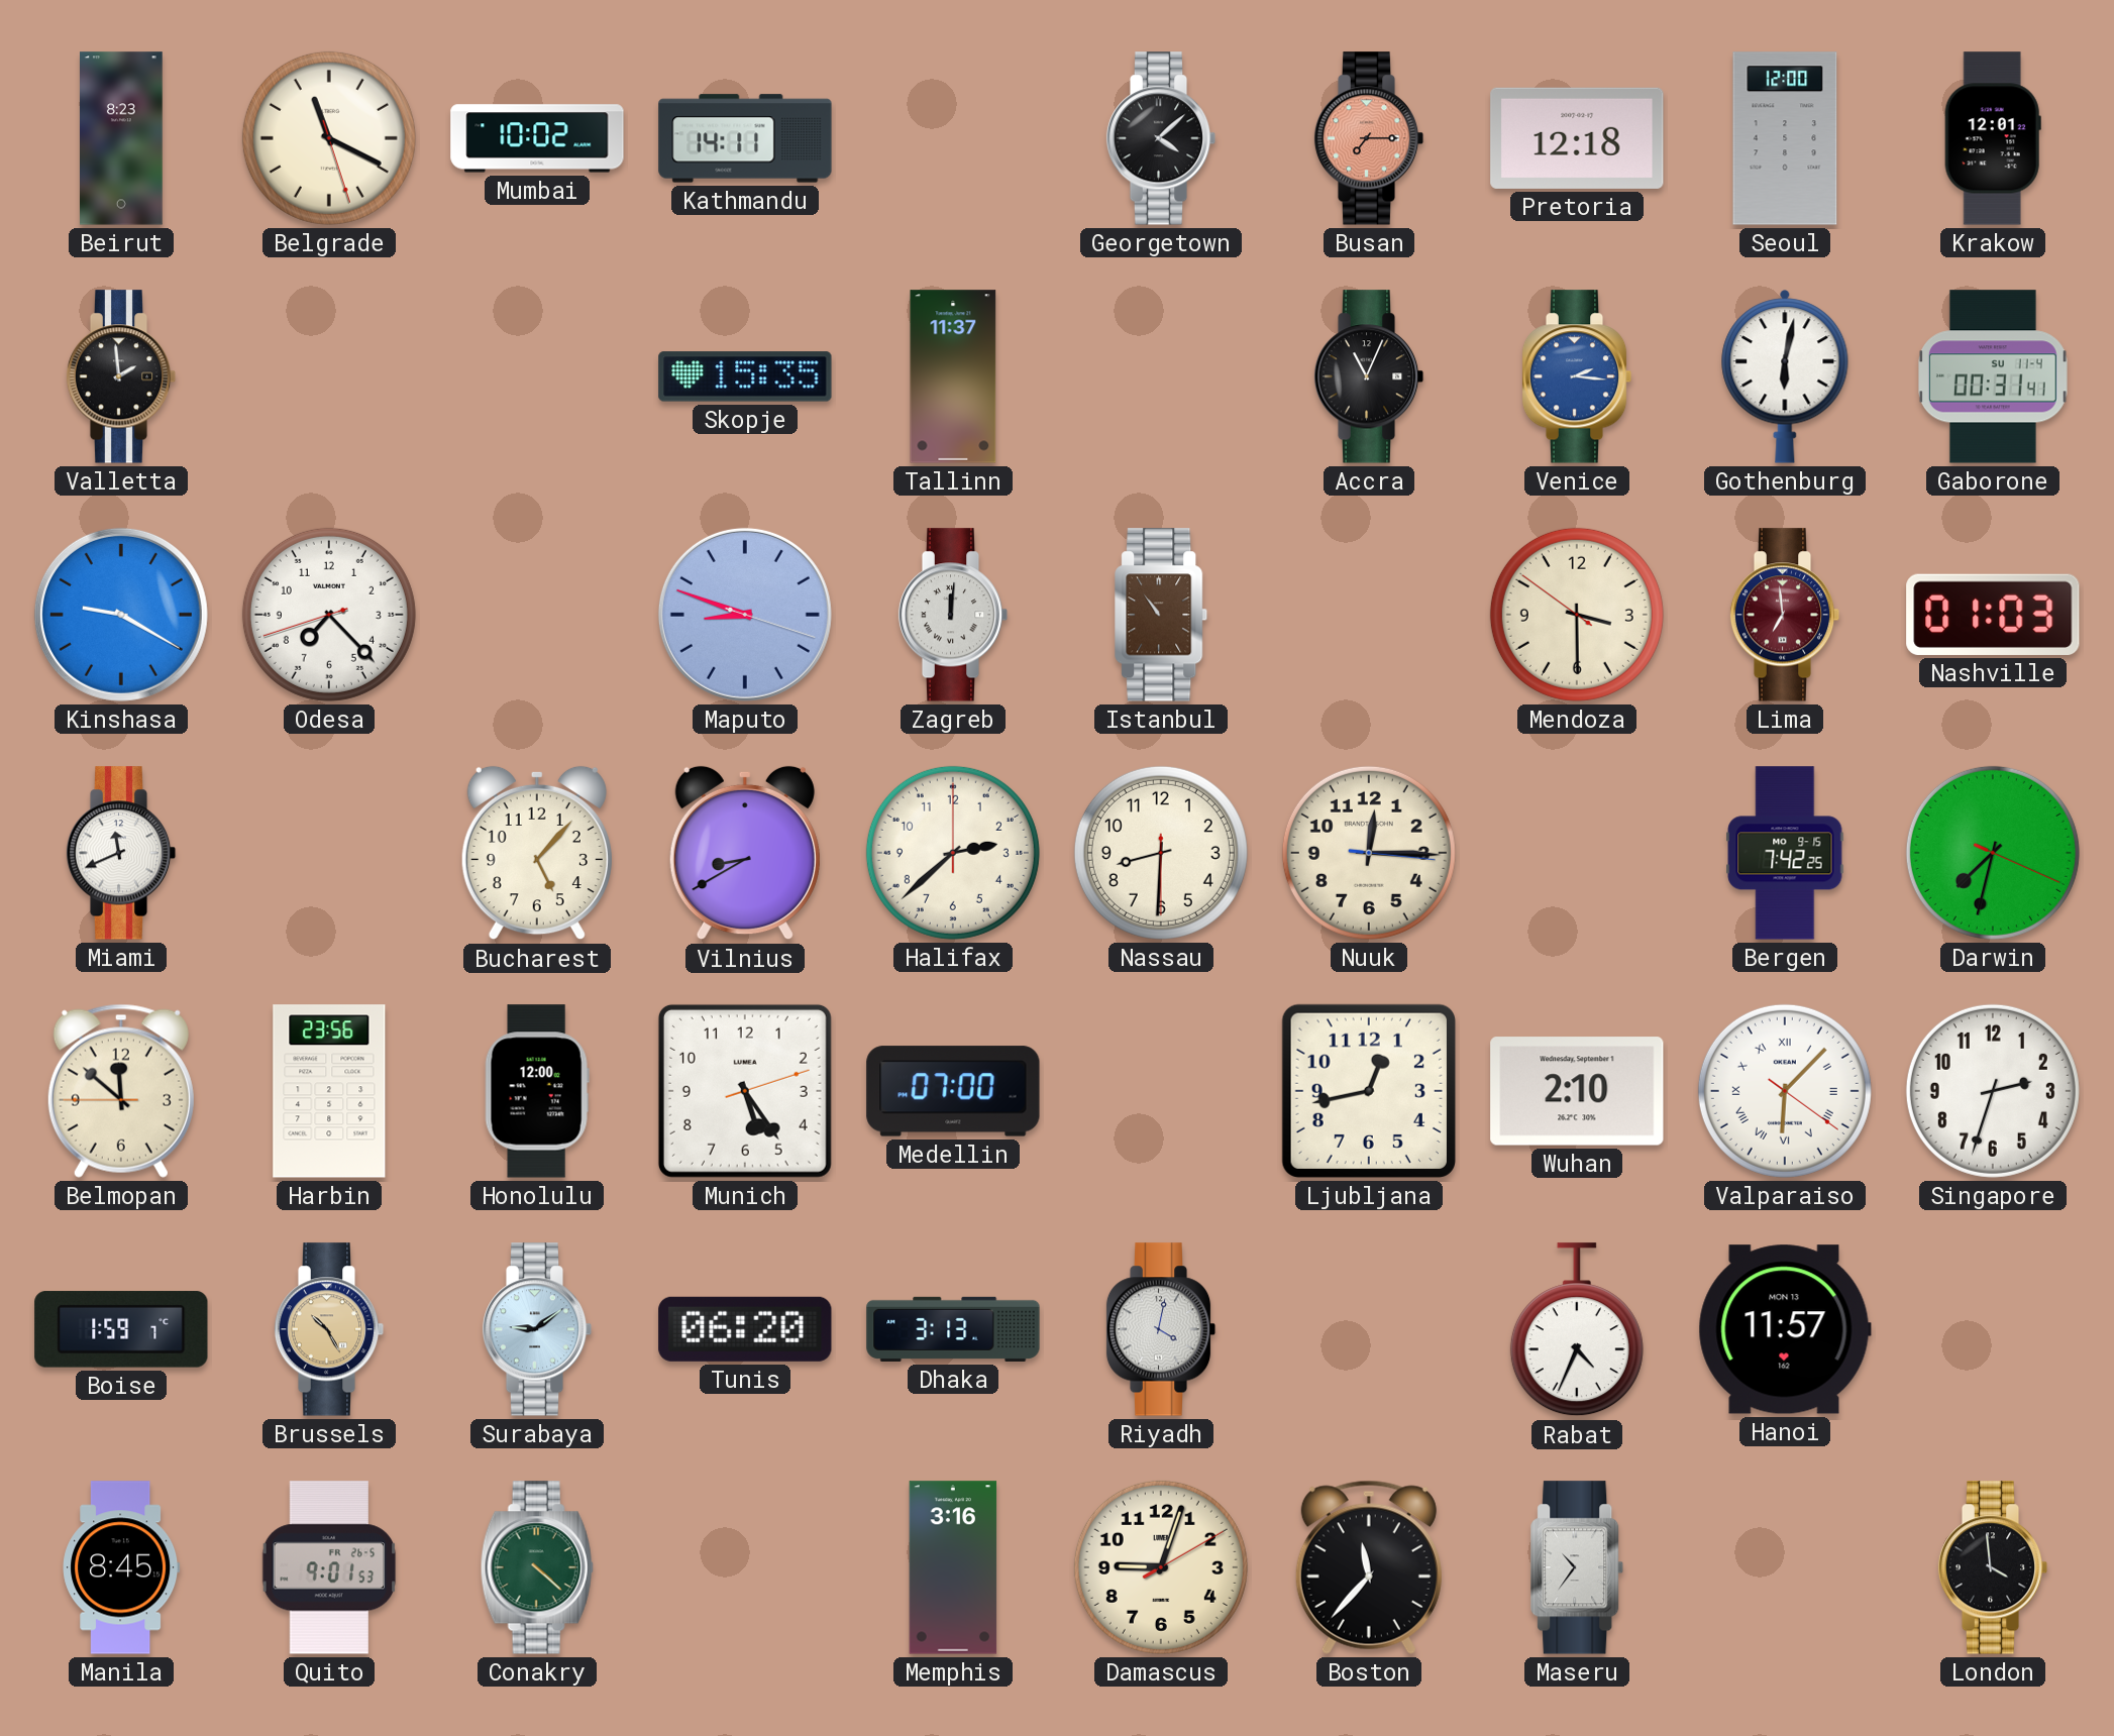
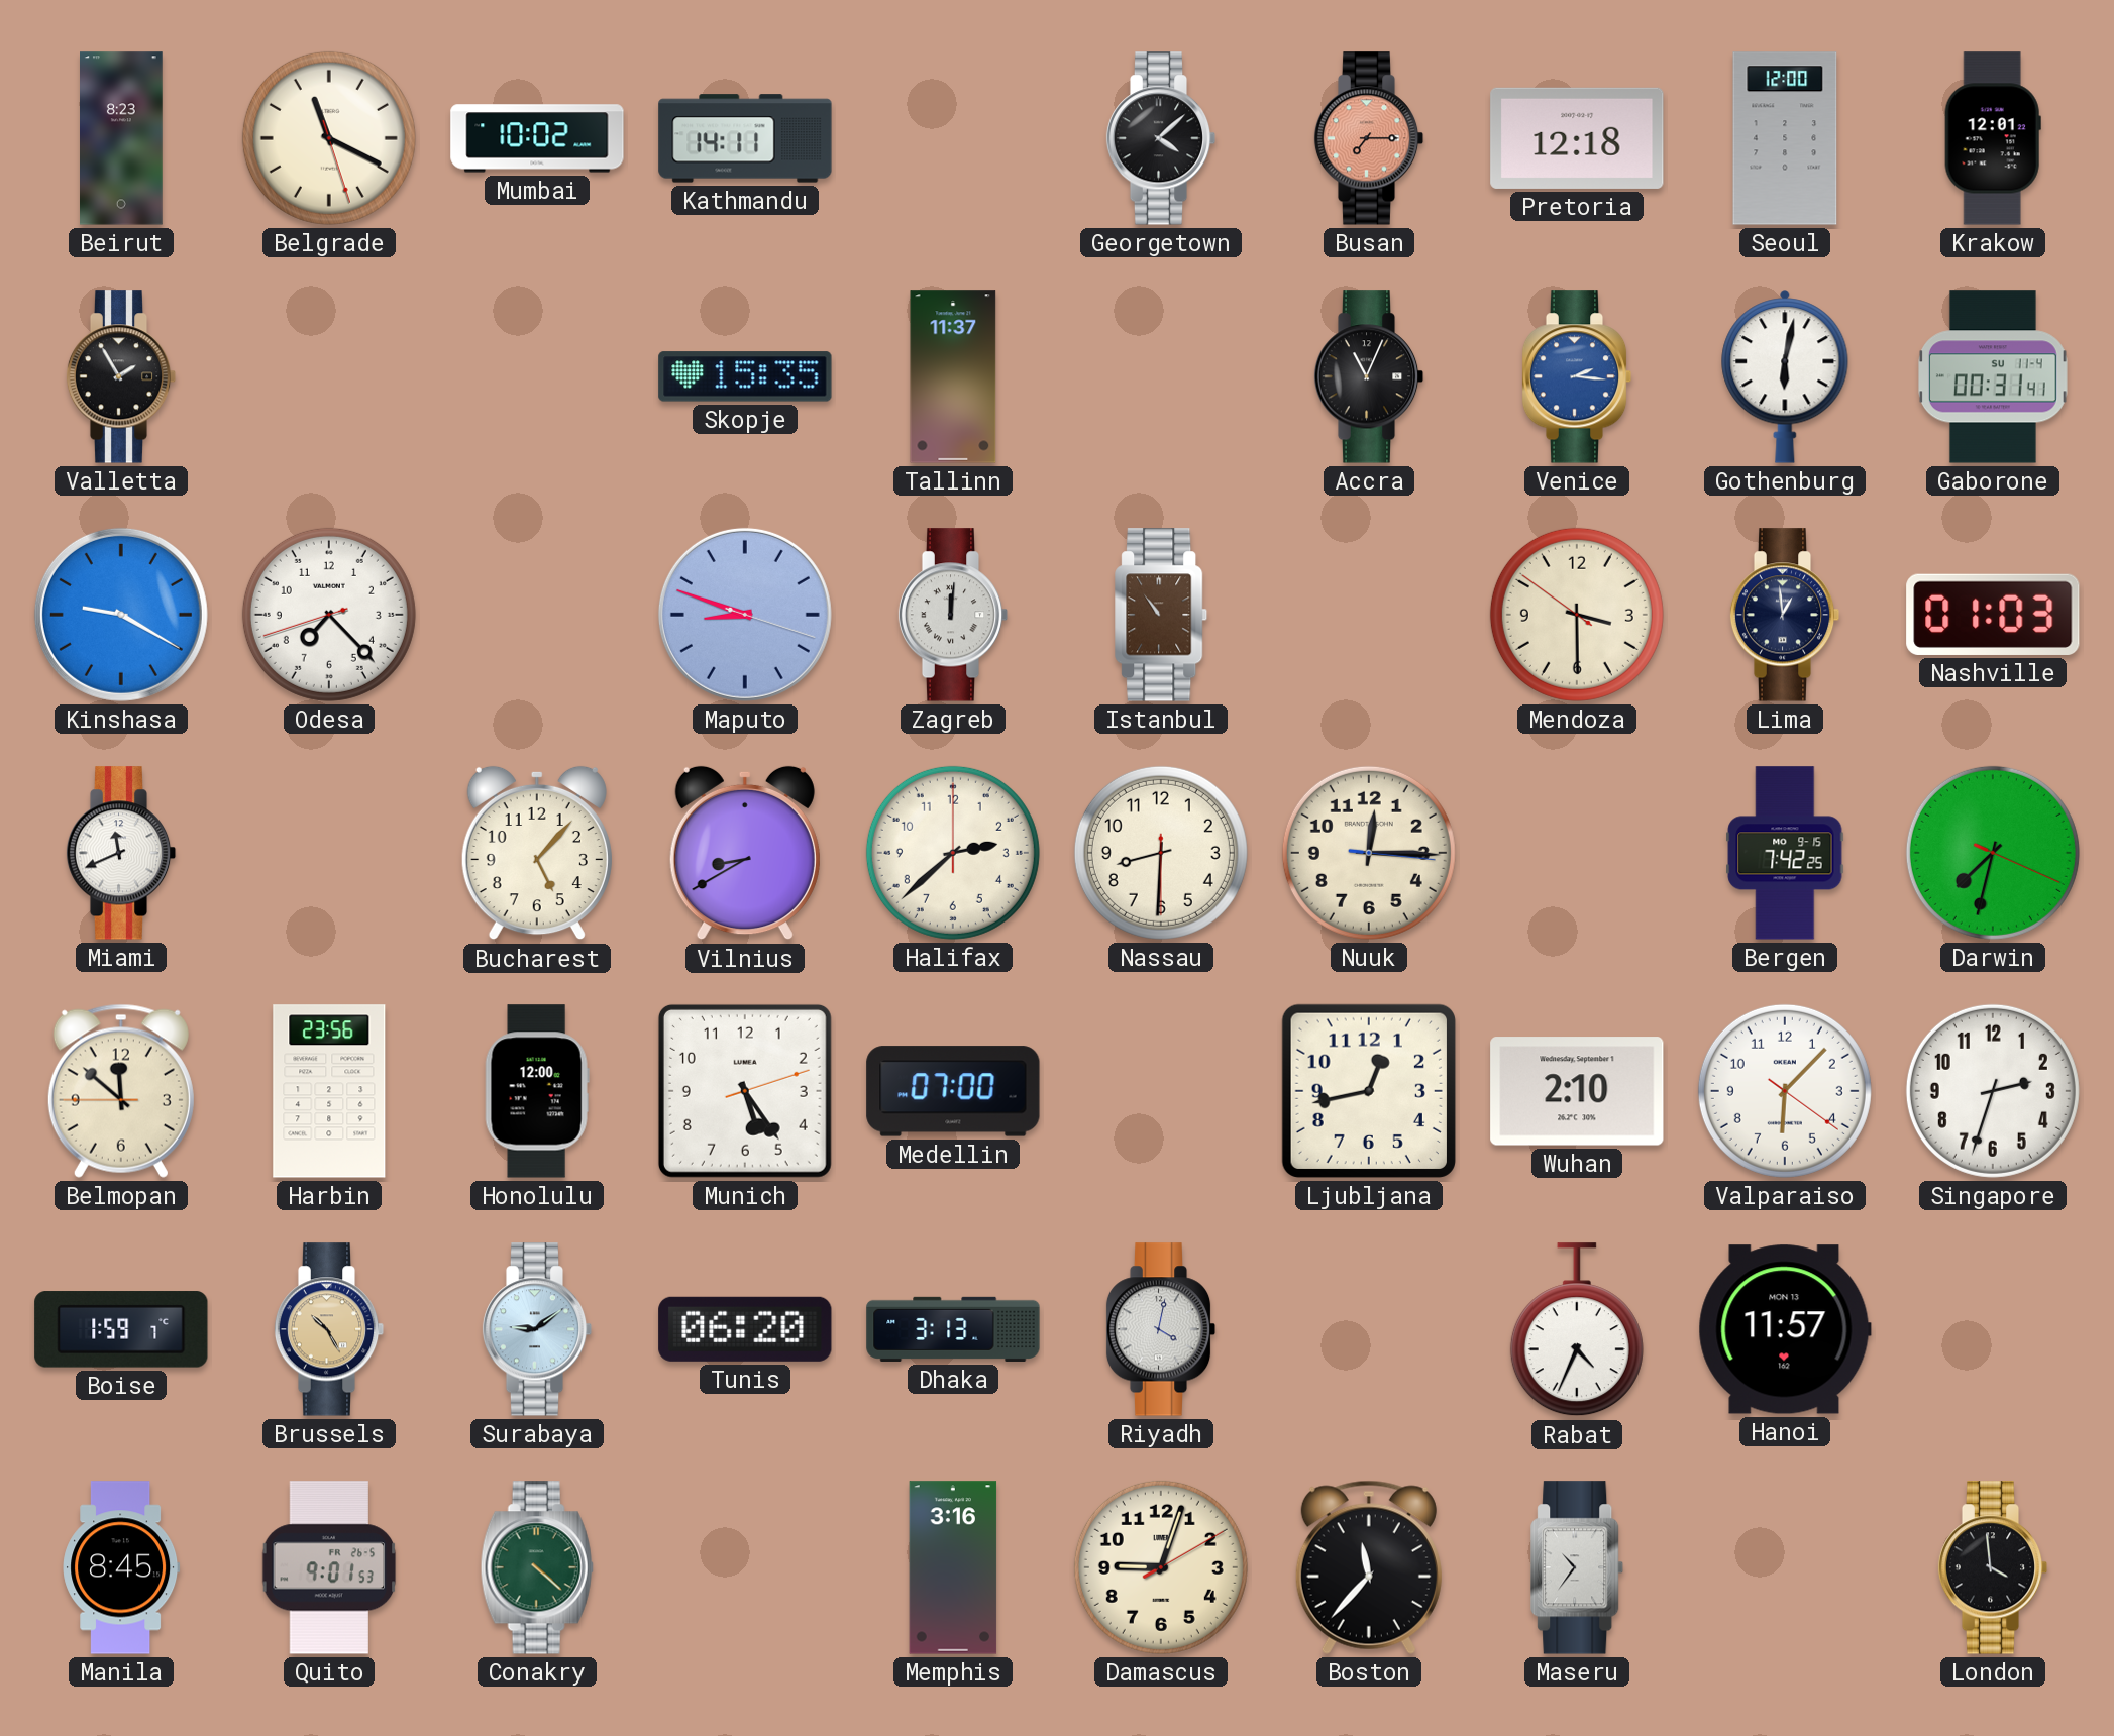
Valletta: 1:59 -> 1:55 (121, 376)
Lima: 6:59 -> 12:59 (1785, 615)
Lima dial: burgundy -> navy (1785, 615)
Valparaiso numerals: Roman -> Arabic (1785, 1091)
